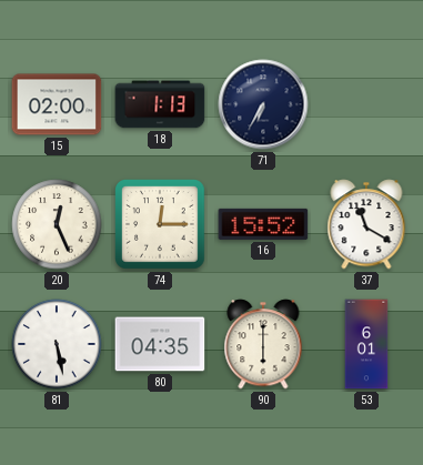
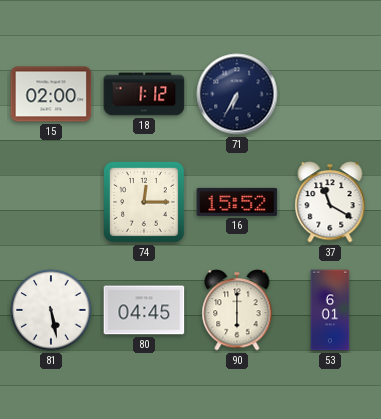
18: 1:13 -> 1:12 (144, 94)
20: 12:26 -> none (57, 224)
80: 04:35 -> 04:45 (144, 310)
